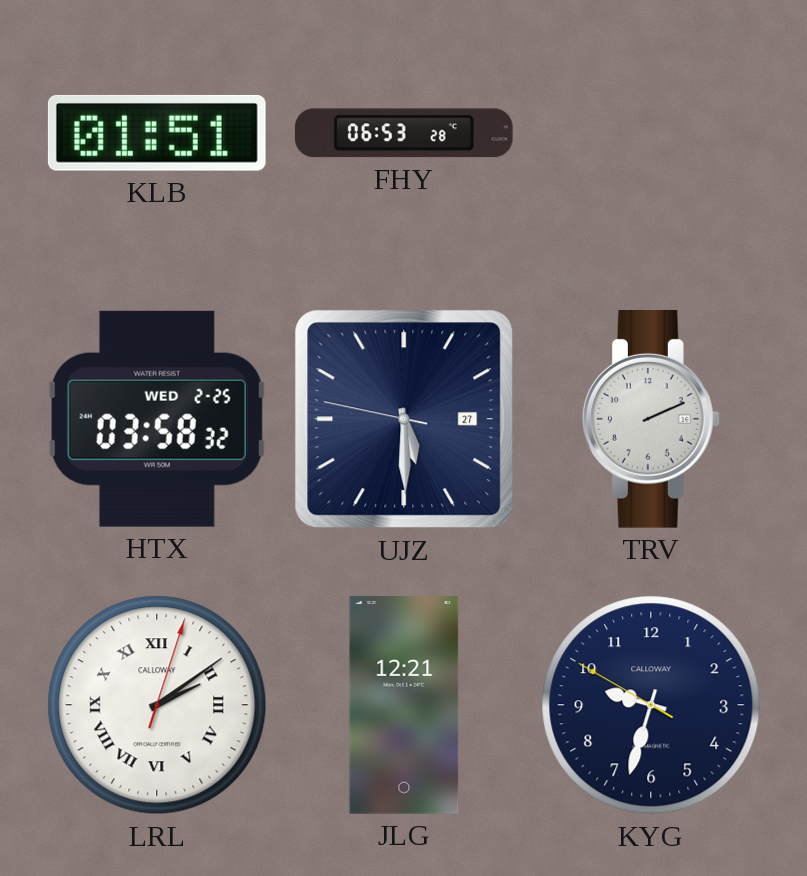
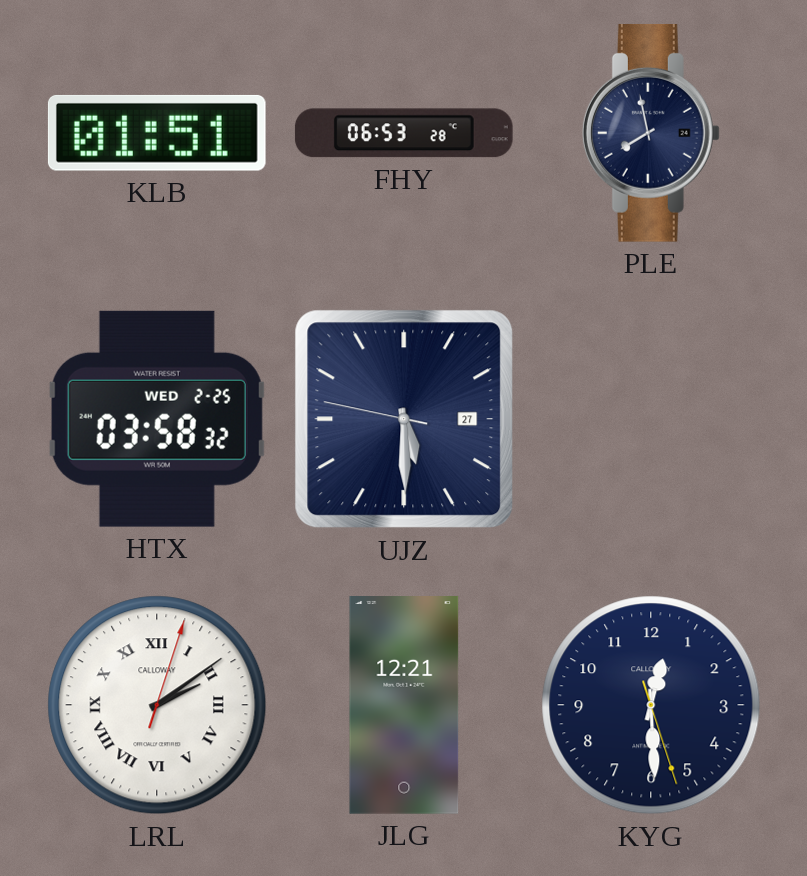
PLE: none -> 7:58 (651, 133)
TRV: 2:11 -> none (651, 419)
KYG: 9:32 -> 12:29 (651, 705)
